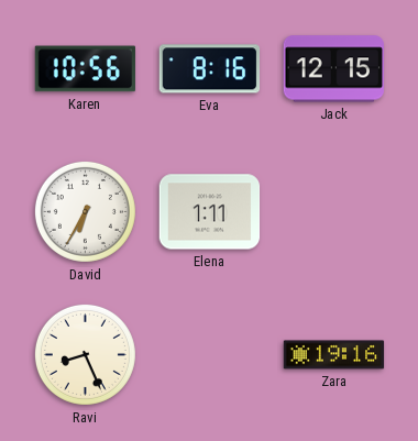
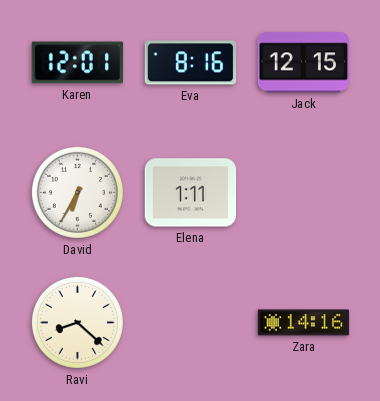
Karen: 10:56 -> 12:01 (78, 63)
Ravi: 8:26 -> 8:22 (77, 322)
Zara: 19:16 -> 14:16 (304, 323)
